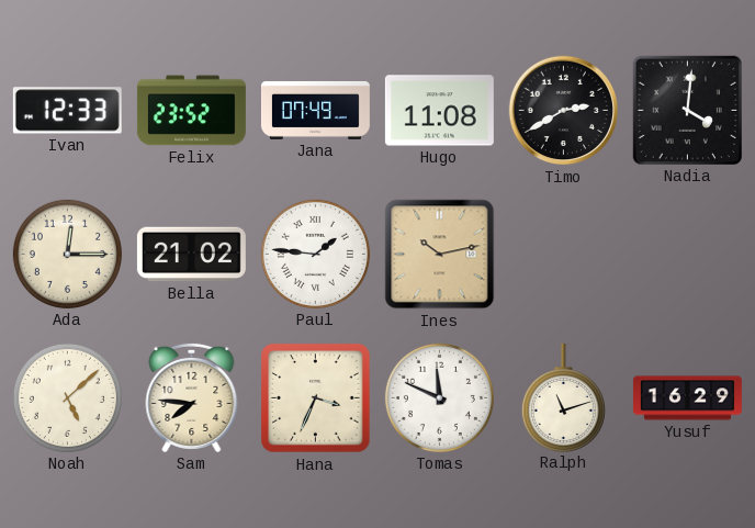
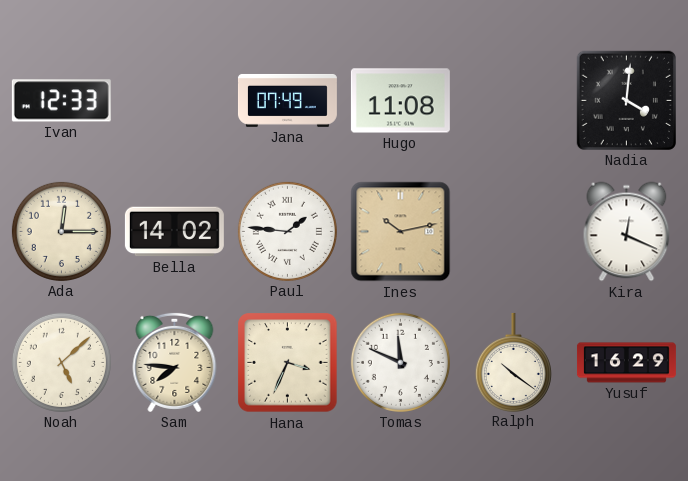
Felix: 23:52 -> none (191, 111)
Timo: 2:40 -> none (564, 111)
Bella: 21:02 -> 14:02 (174, 232)
Kira: none -> 12:19 (627, 232)
Ralph: 11:12 -> 10:21 (513, 362)
